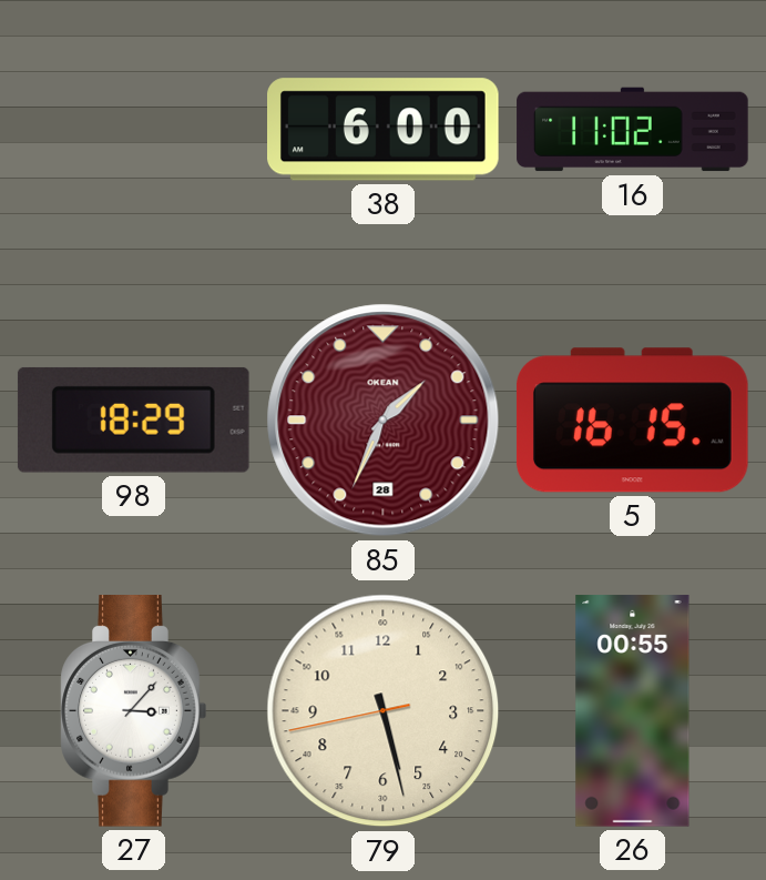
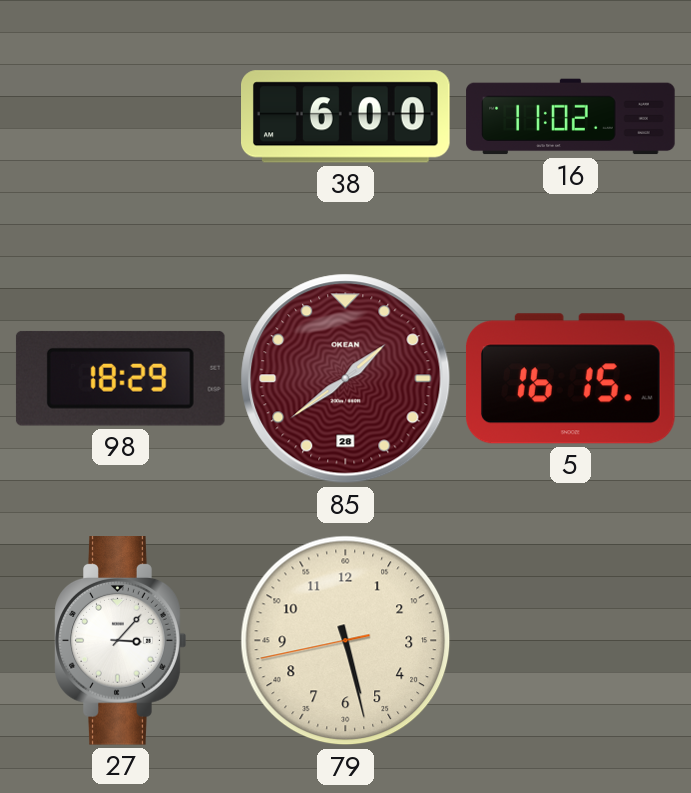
85: 1:34 -> 1:39 (346, 379)
26: 00:55 -> none (633, 711)
